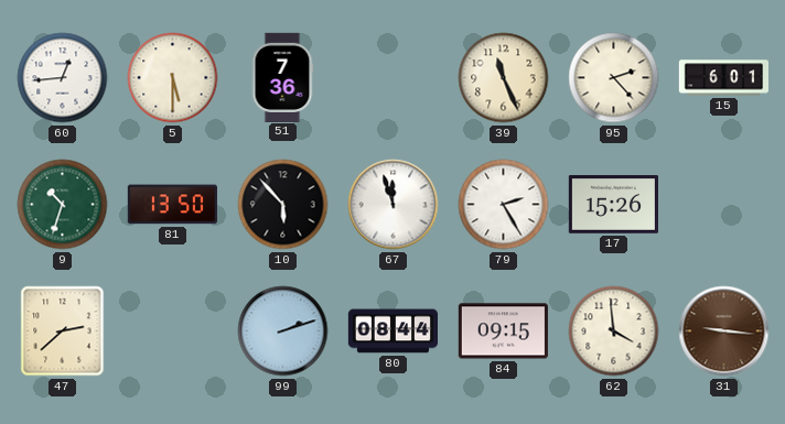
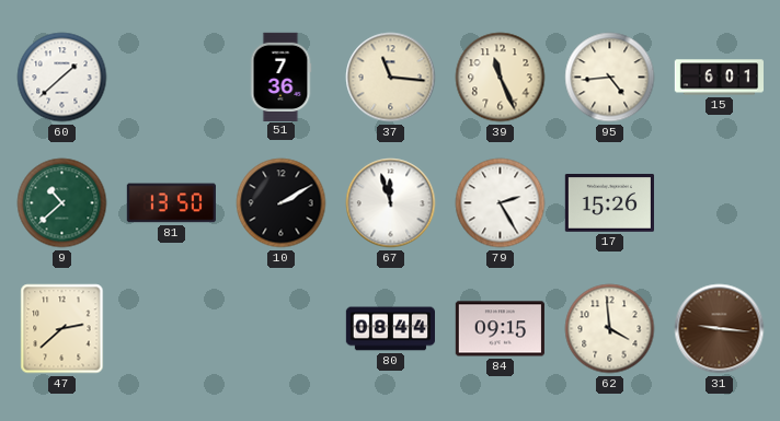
60: 12:44 -> 1:38 (62, 78)
5: 5:30 -> none (173, 78)
37: none -> 11:16 (391, 78)
95: 2:23 -> 4:44 (610, 78)
9: 10:33 -> 10:38 (62, 203)
10: 5:53 -> 2:10 (282, 203)
99: 2:12 -> none (283, 331)
